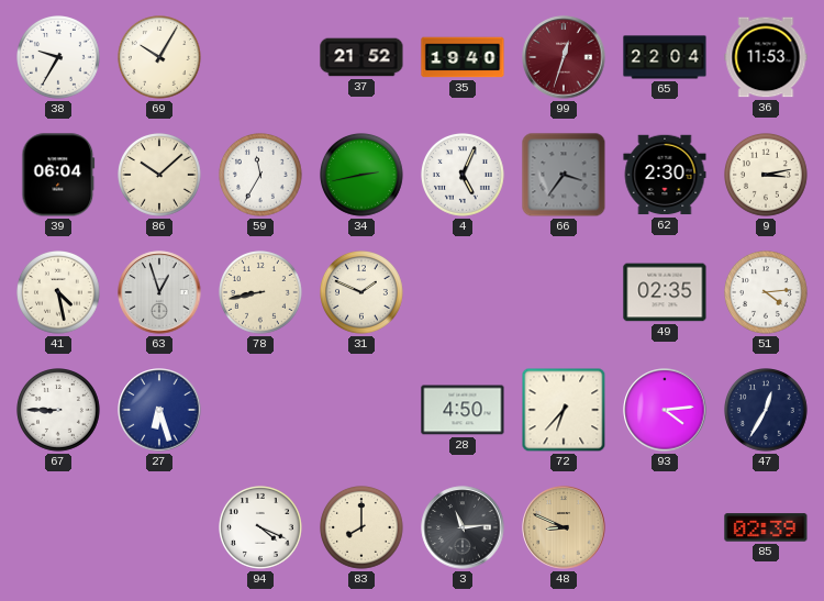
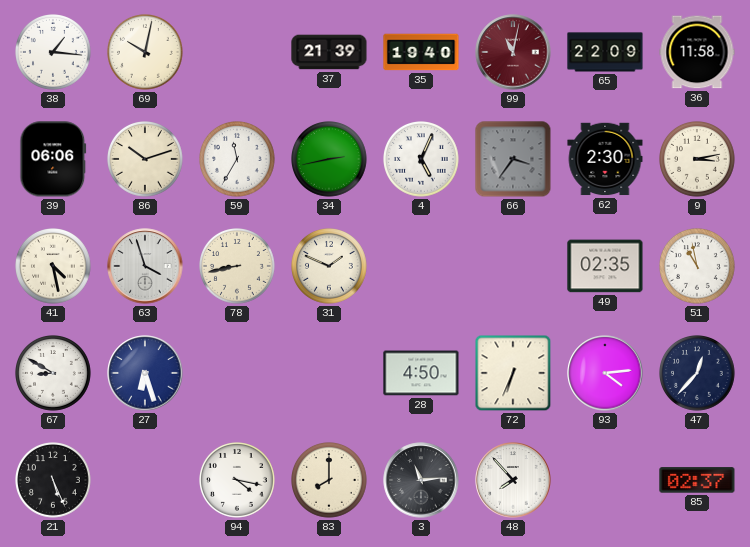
38: 9:35 -> 1:16 (54, 53)
69: 10:05 -> 10:02 (146, 53)
37: 21:52 -> 21:39 (329, 52)
99: 12:33 -> 11:02 (513, 52)
65: 22:04 -> 22:09 (605, 52)
36: 11:53 -> 11:58 (697, 52)
39: 06:04 -> 06:06 (53, 159)
86: 10:08 -> 10:12 (146, 160)
63: 12:57 -> 3:57 (145, 266)
51: 4:14 -> 10:58 (698, 267)
67: 8:45 -> 8:50 (54, 374)
72: 6:37 -> 6:34 (513, 373)
47: 12:35 -> 12:37 (698, 374)
21: none -> 5:26 (54, 481)
94: 4:19 -> 4:17 (238, 481)
48: 8:49 -> 7:53 (513, 480)
48 dial: champagne -> white (513, 480)
85: 02:39 -> 02:37 (697, 480)
